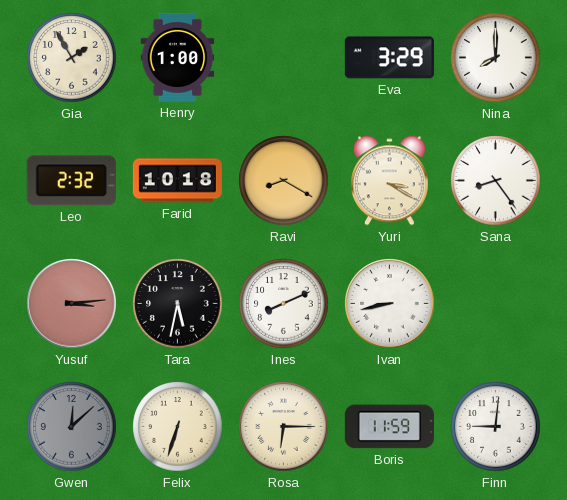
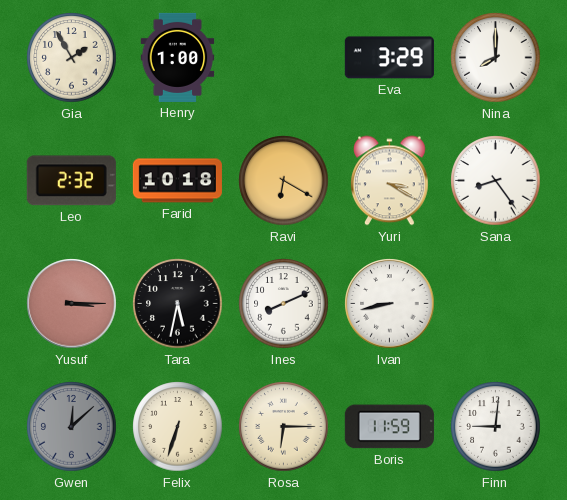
Ravi: 8:20 -> 6:20 (284, 181)
Yusuf: 3:14 -> 3:15 (72, 304)
